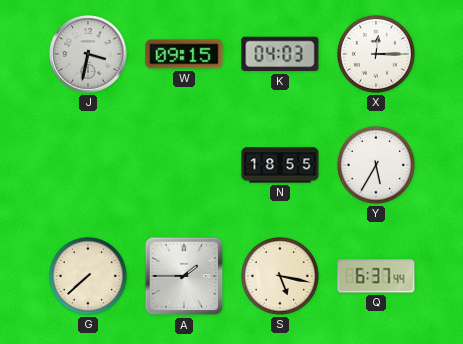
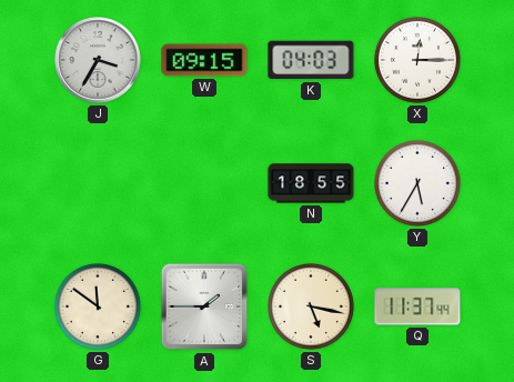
J: 3:32 -> 3:35 (98, 60)
G: 7:38 -> 11:51 (98, 306)
Q: 6:37 -> 11:37 (417, 306)
